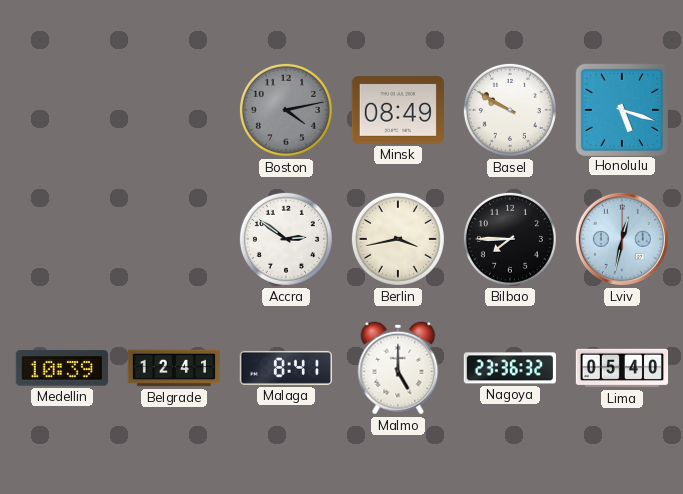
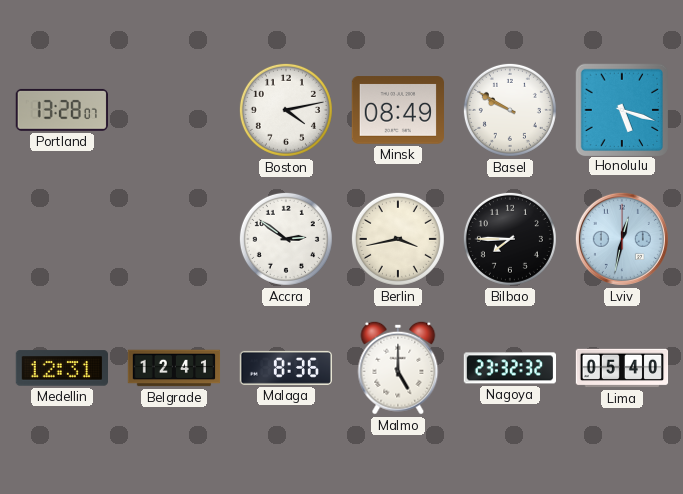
Portland: none -> 13:28 (61, 110)
Boston dial: grey -> white (286, 110)
Medellin: 10:39 -> 12:31 (61, 368)
Malaga: 8:41 -> 8:36 (285, 368)
Nagoya: 23:36 -> 23:32 (509, 368)
